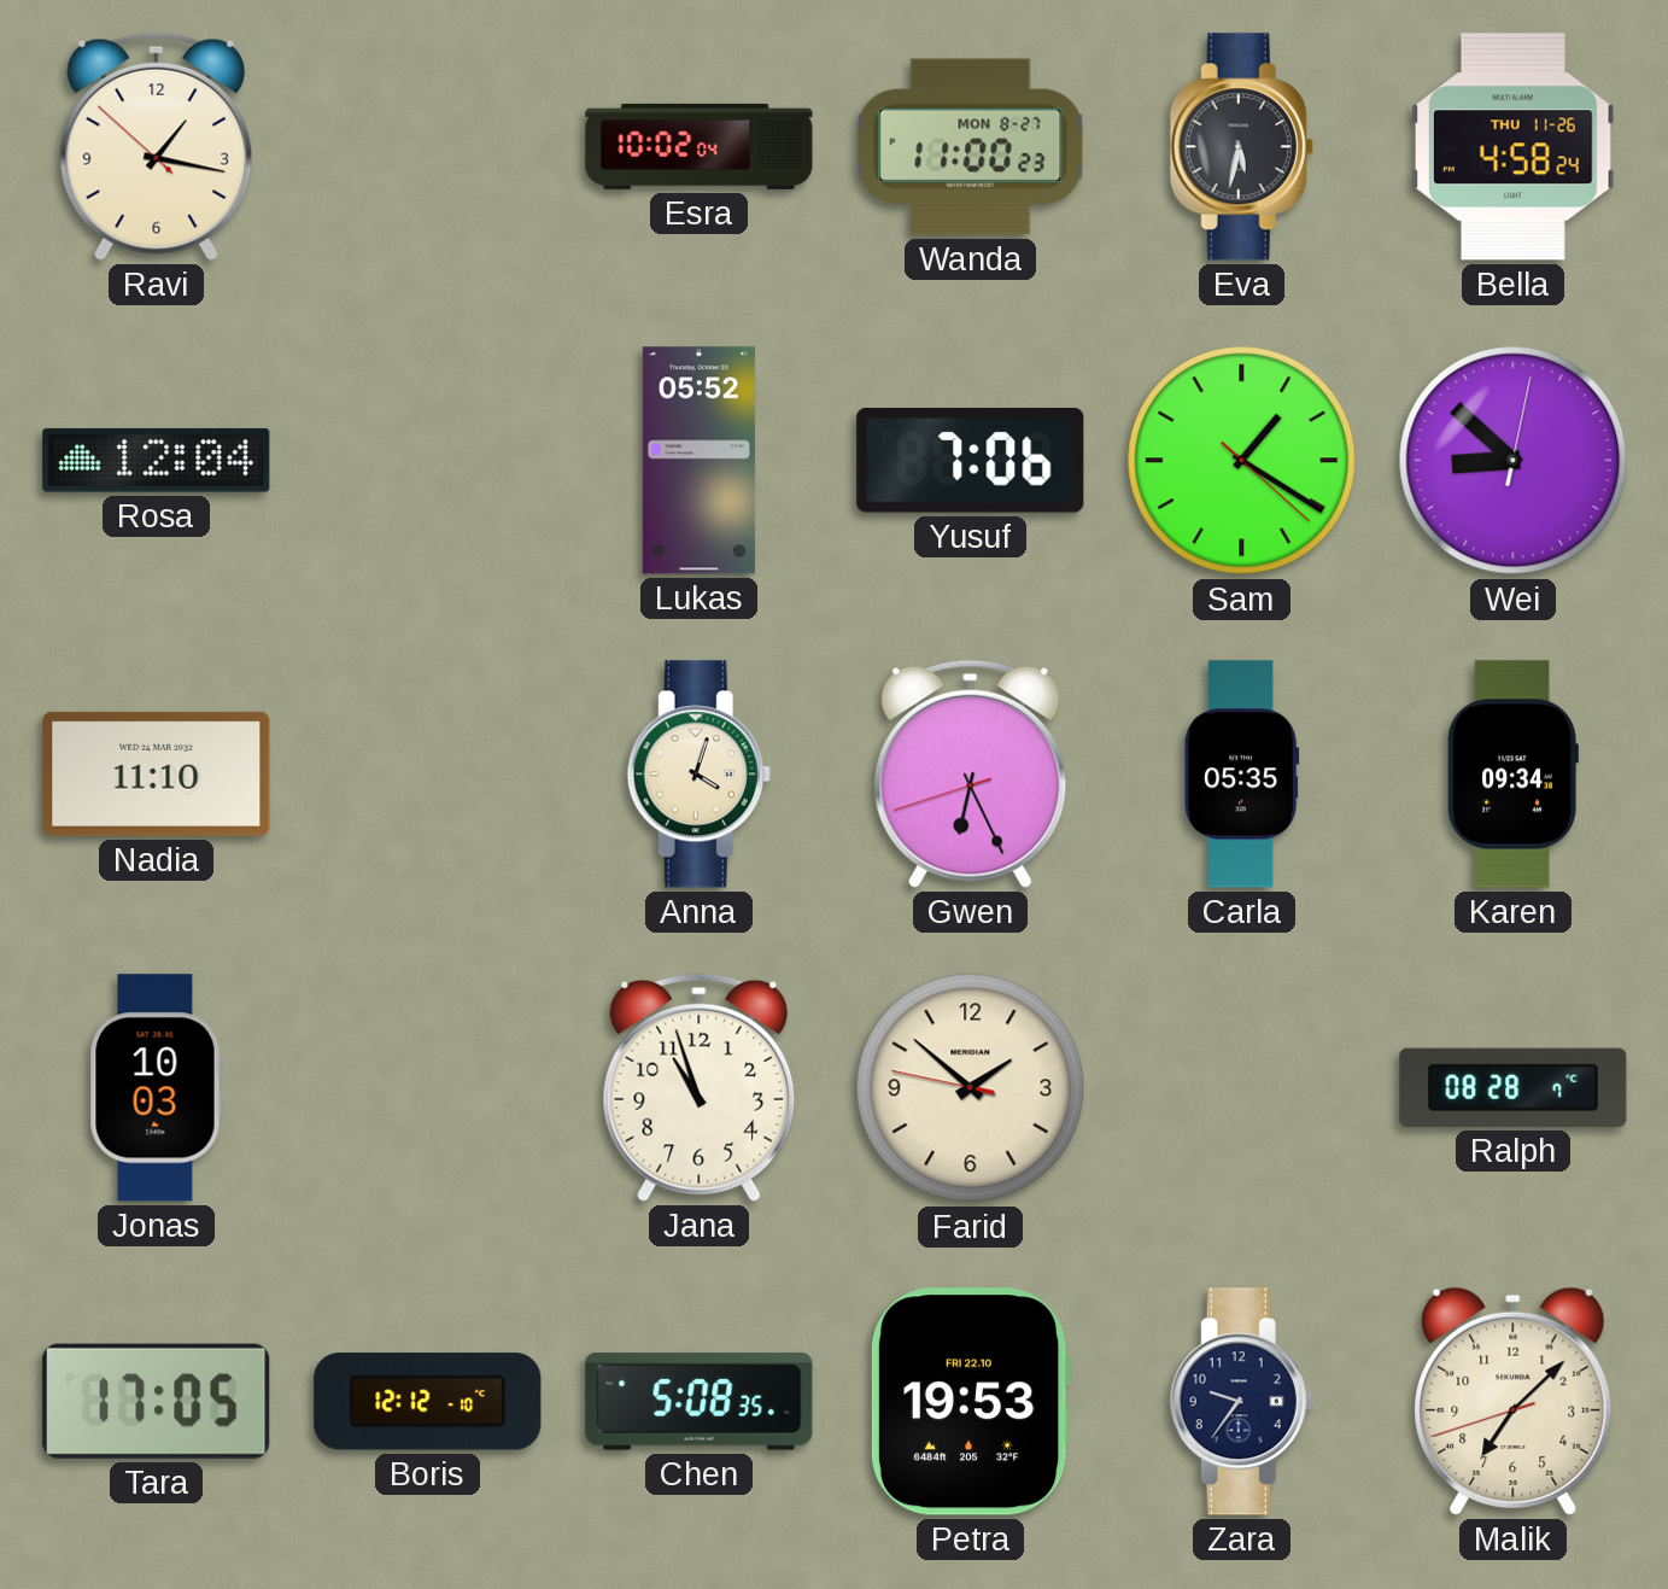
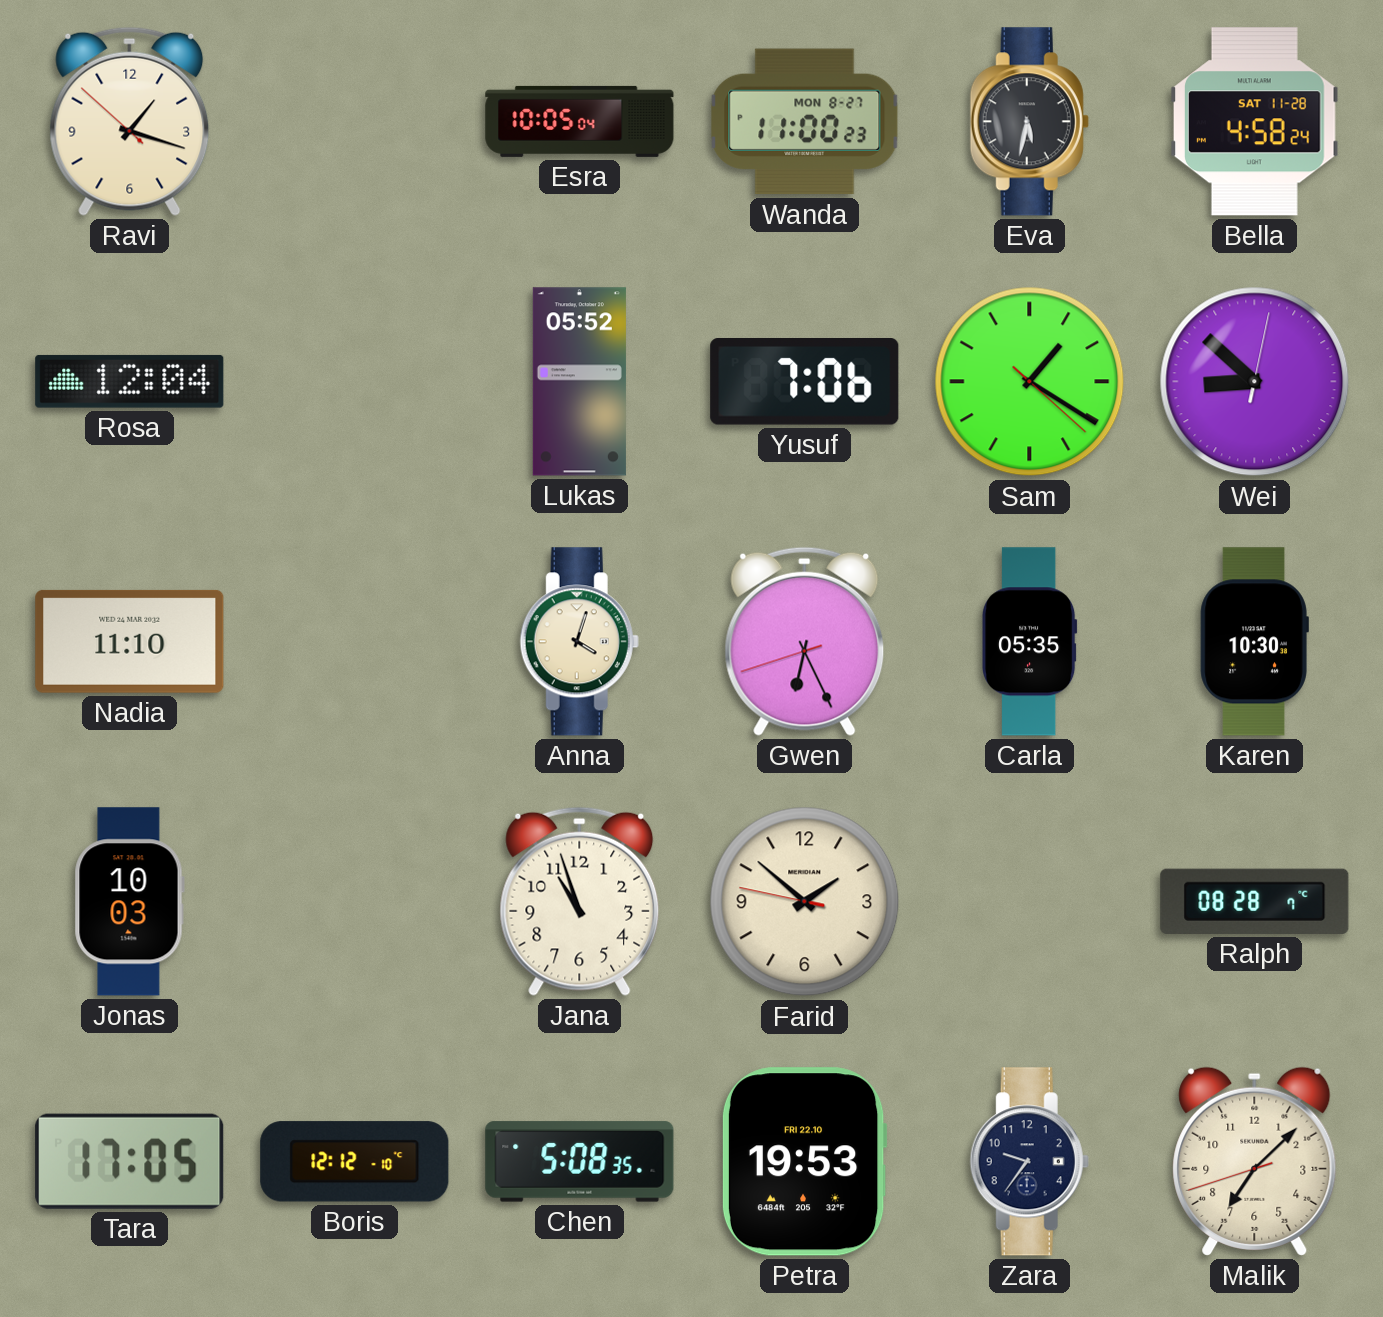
Ravi: 1:16 -> 1:17 (130, 121)
Esra: 10:02 -> 10:05 (580, 121)
Bella date: THU 11-26 -> SAT 11-28 (1255, 122)
Karen: 09:34 -> 10:30 (1254, 642)
